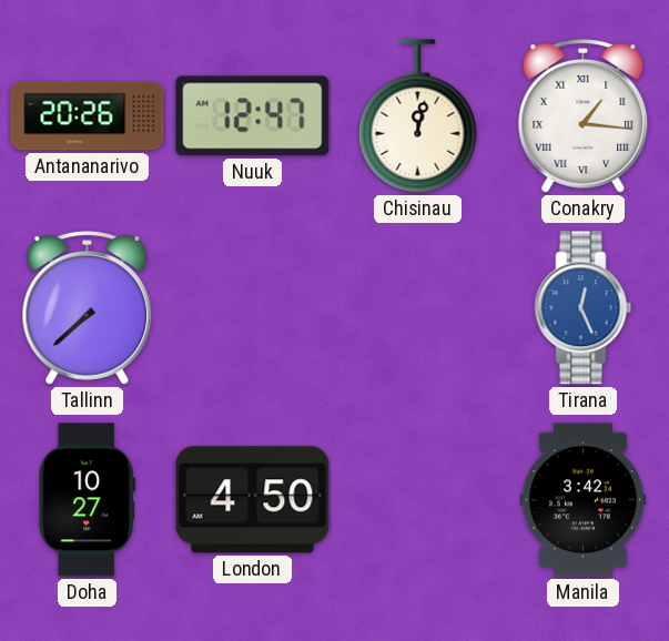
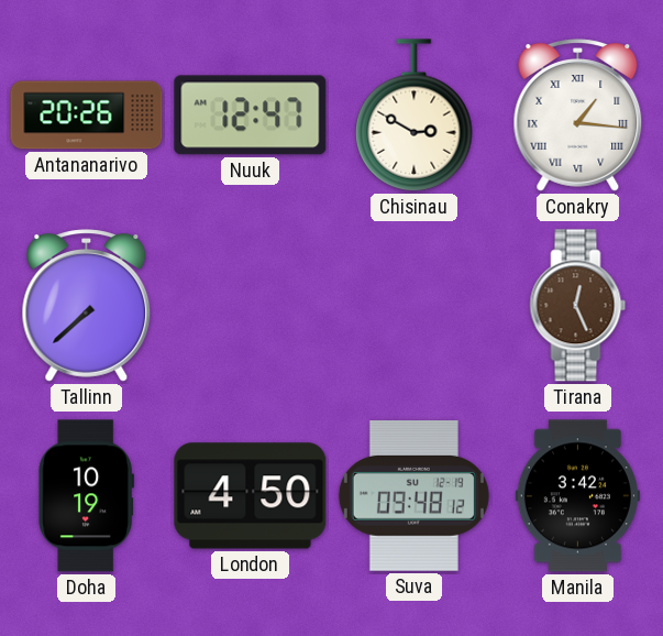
Chisinau: 12:02 -> 2:50 (415, 116)
Tirana dial: blue -> brown (578, 306)
Doha: 10:27 -> 10:19 (86, 496)
Suva: none -> 09:48 (413, 496)
